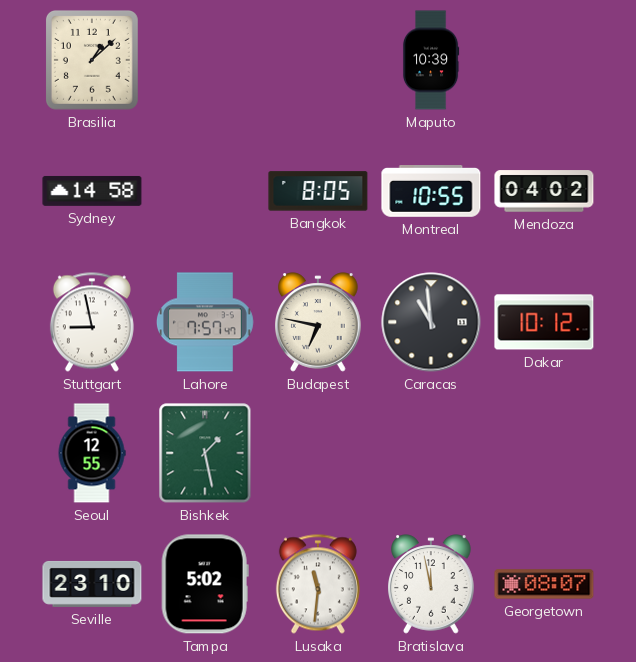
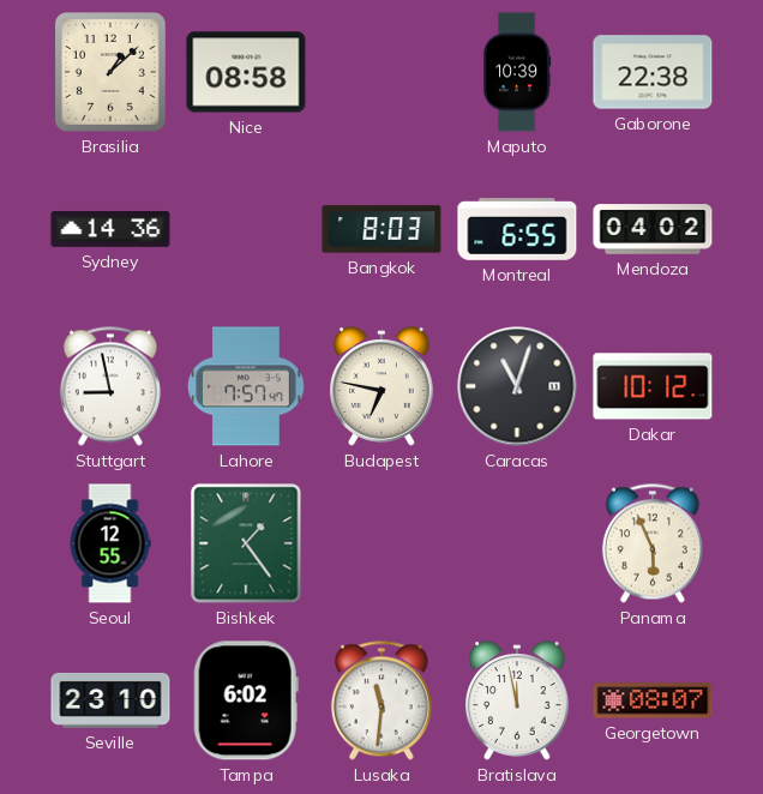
Nice: none -> 08:58 (246, 72)
Gaborone: none -> 22:38 (653, 72)
Sydney: 14:58 -> 14:36 (110, 229)
Bangkok: 8:05 -> 8:03 (381, 229)
Montreal: 10:55 -> 6:55 (517, 230)
Caracas: 10:59 -> 11:03 (517, 386)
Bishkek: 1:28 -> 1:24 (246, 543)
Panama: none -> 5:56 (653, 543)
Tampa: 5:02 -> 6:02 (246, 700)
